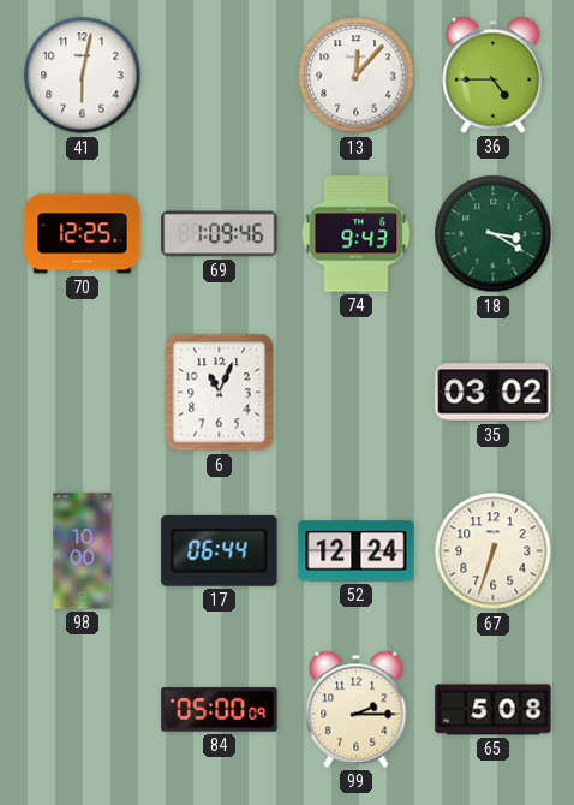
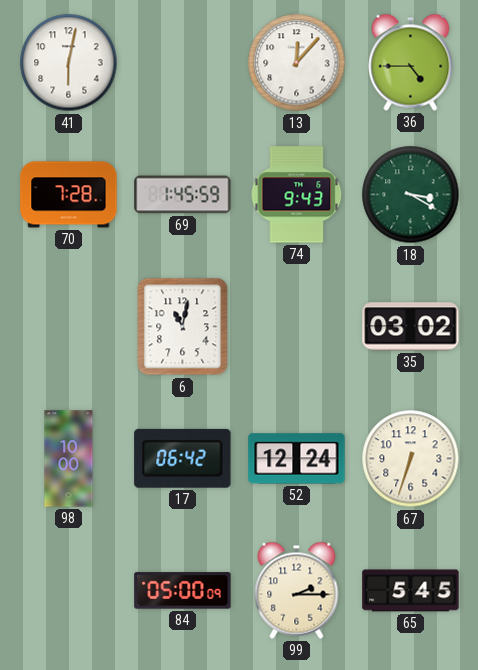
70: 12:25 -> 7:28 (69, 195)
69: 1:09 -> 1:45 (183, 195)
6: 11:04 -> 11:02 (183, 327)
17: 06:44 -> 06:42 (183, 458)
65: 5:08 -> 5:45 (411, 591)
